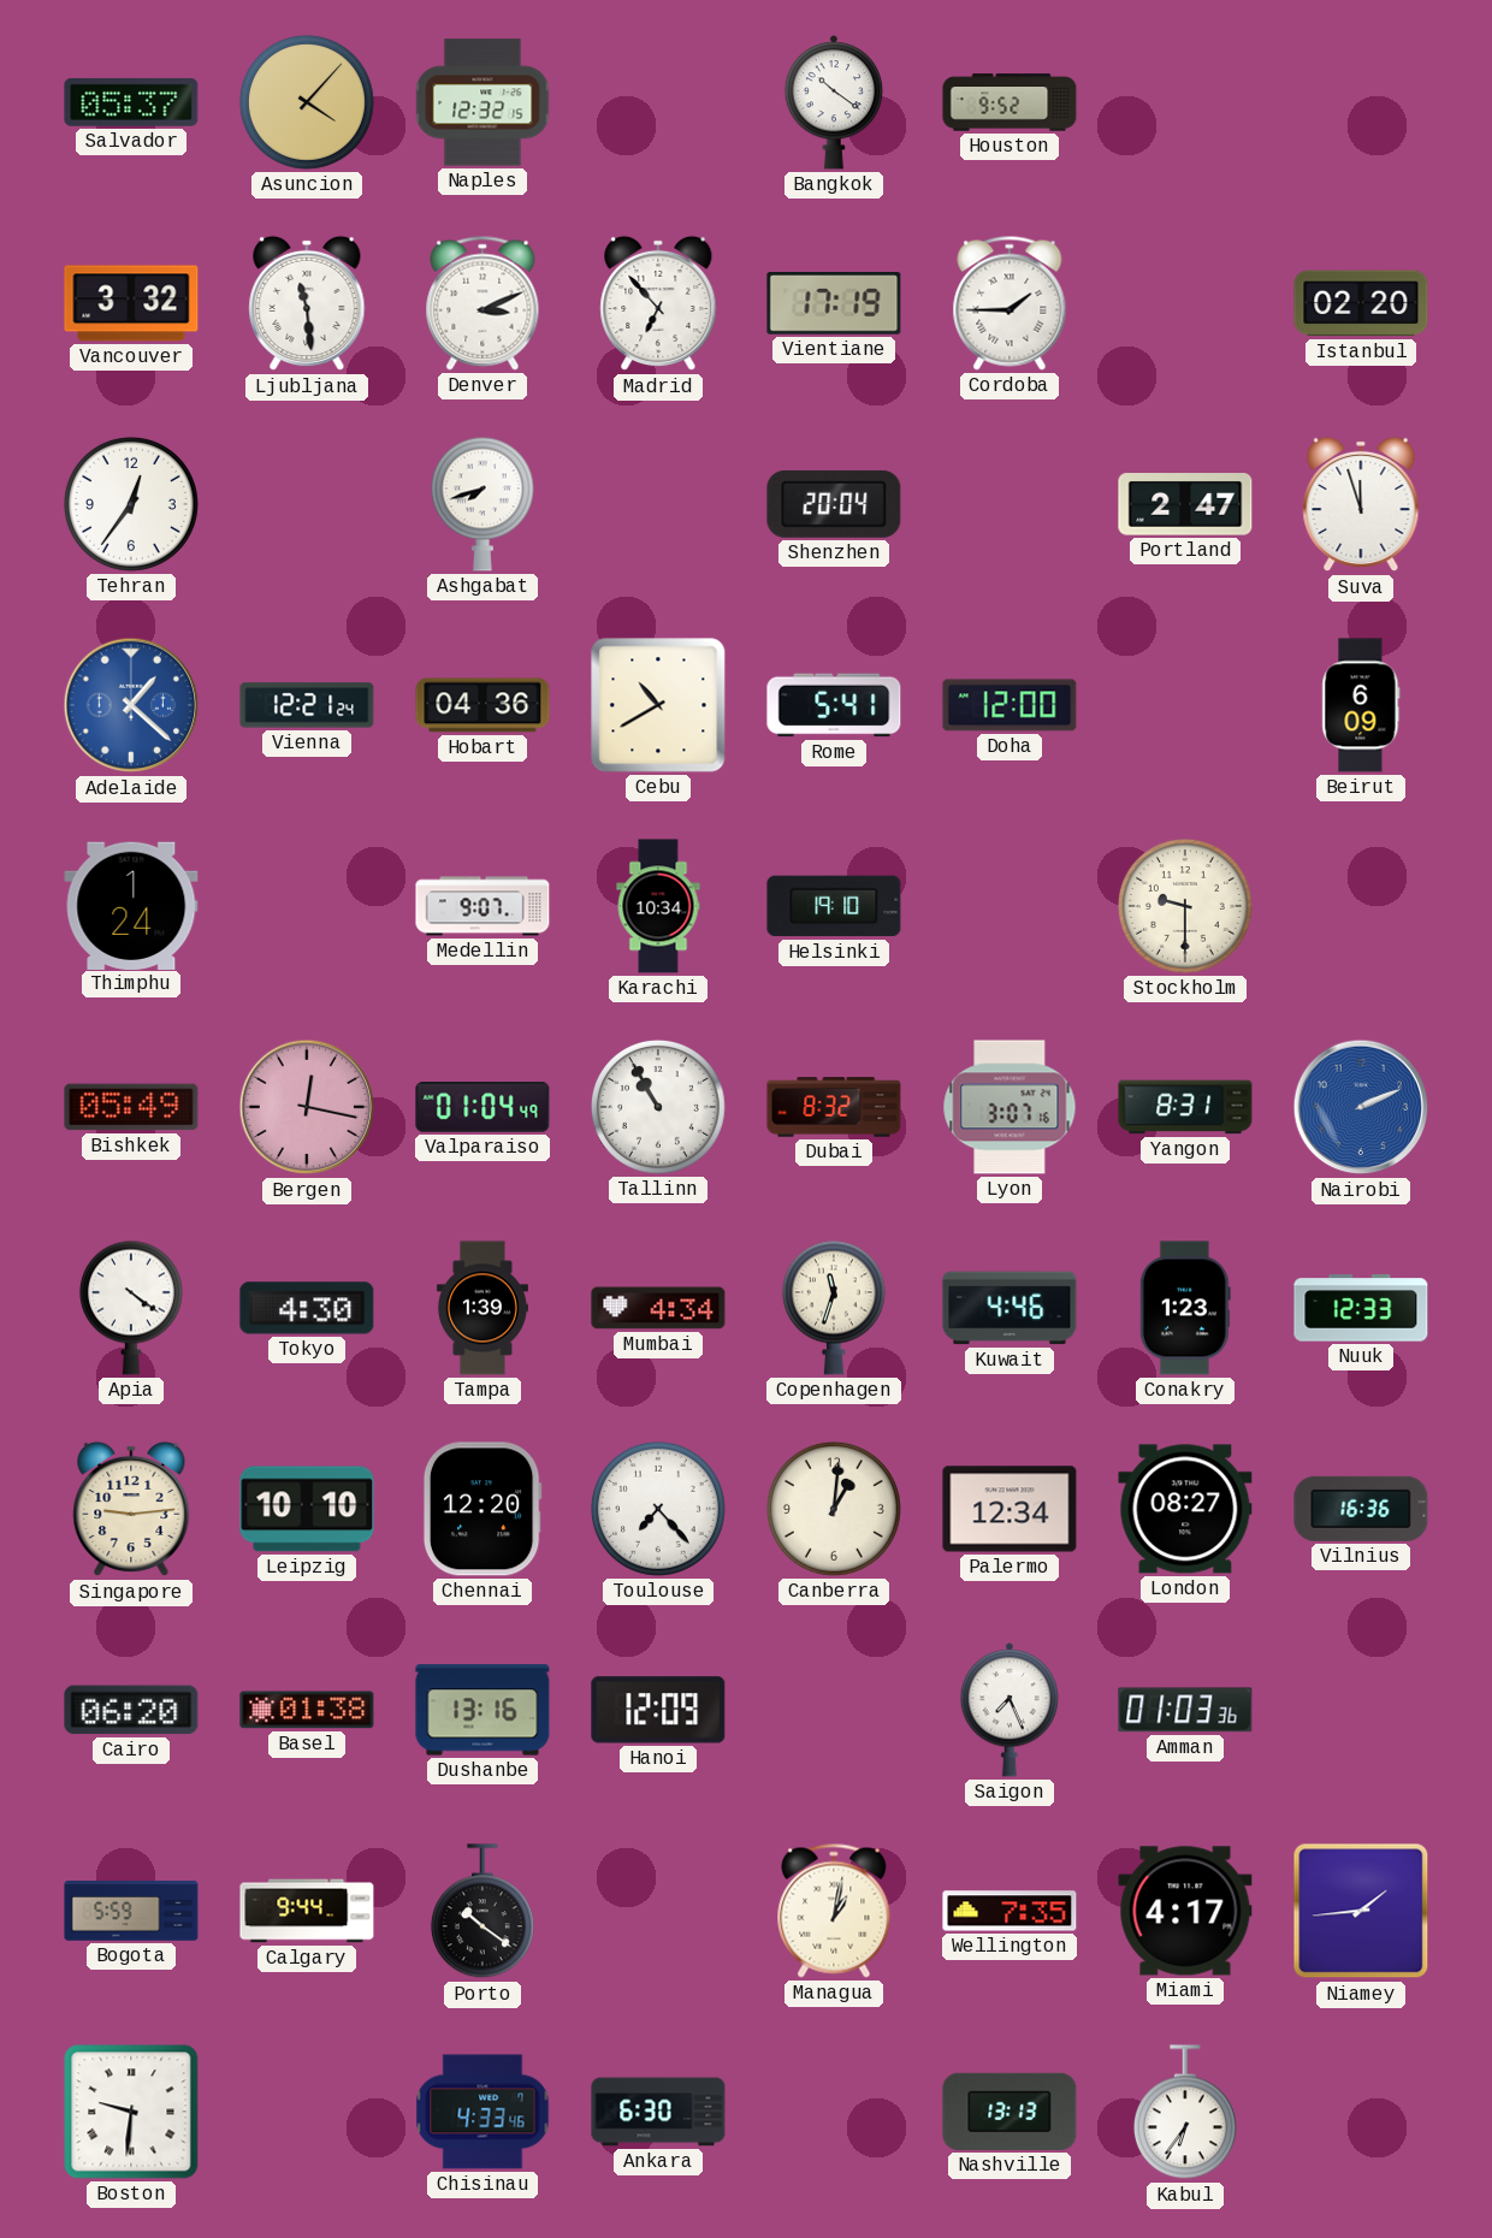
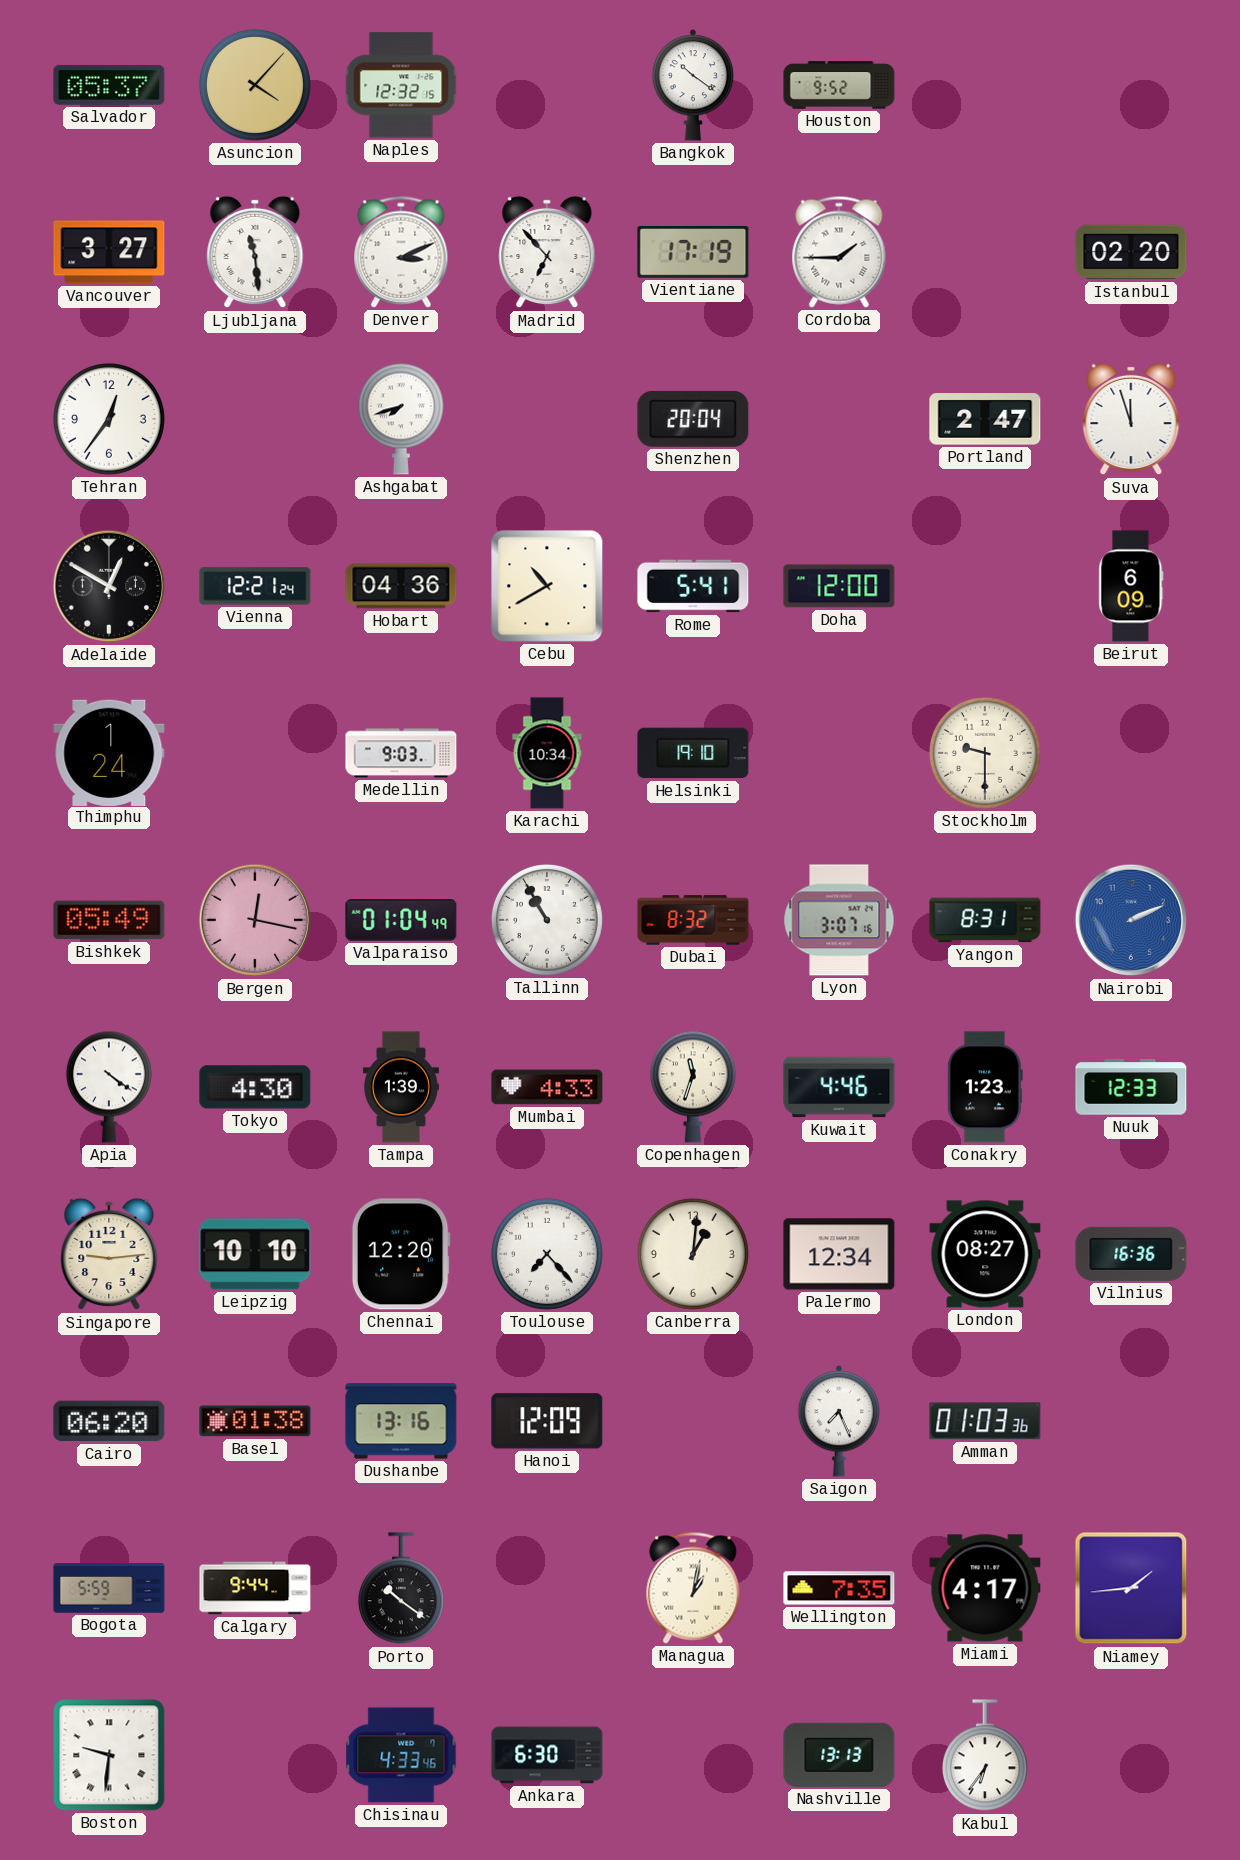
Vancouver: 3:32 -> 3:27 (109, 252)
Adelaide: 1:22 -> 12:50 (109, 586)
Adelaide dial: blue -> black (109, 586)
Medellin: 9:07 -> 9:03 (401, 753)
Mumbai: 4:34 -> 4:33 (547, 1087)
